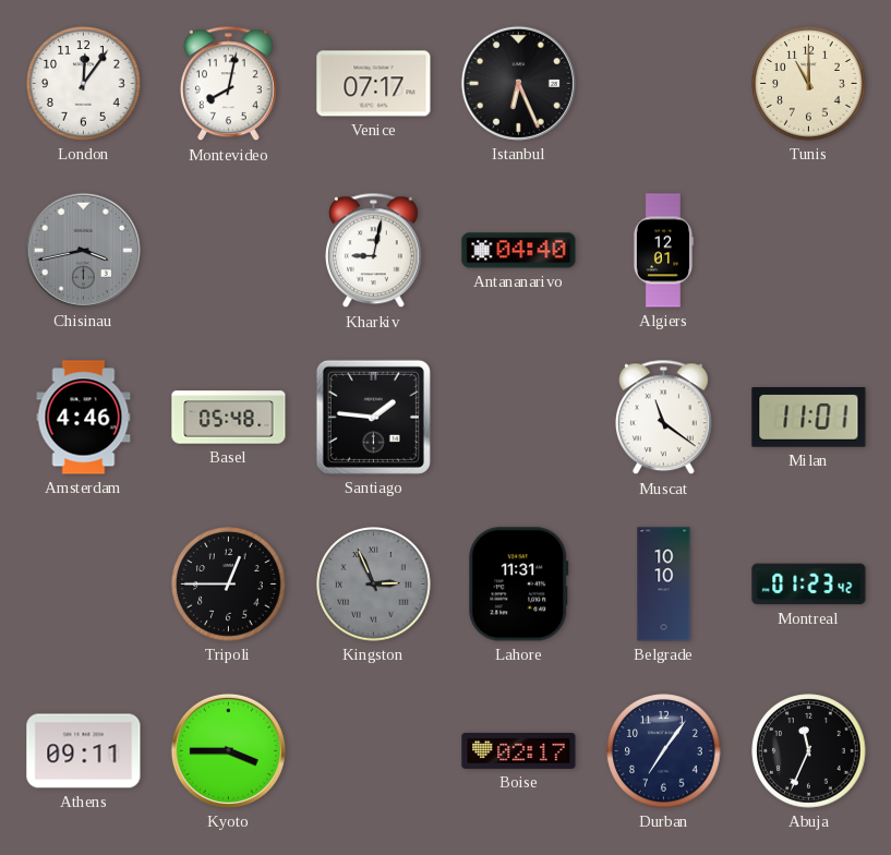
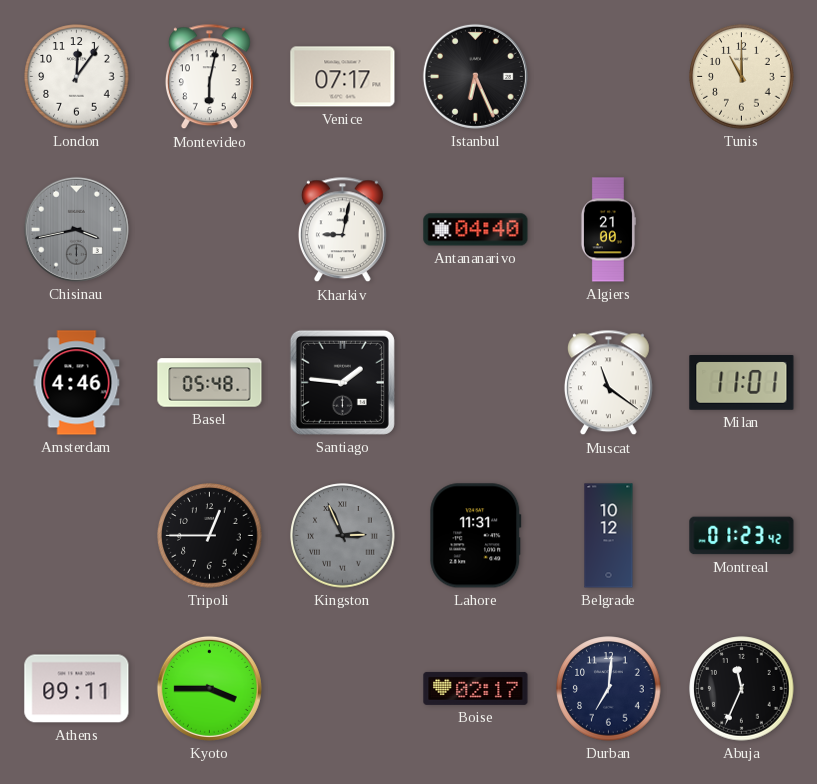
Montevideo: 8:02 -> 6:02 (209, 77)
Algiers: 12:01 -> 21:00 (608, 230)
Belgrade: 10:10 -> 10:12 (609, 536)
Durban: 7:06 -> 7:01 (609, 689)
